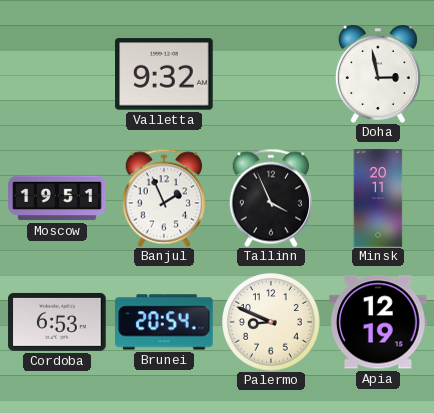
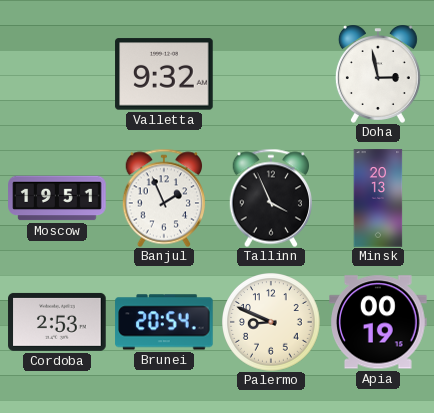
Minsk: 20:11 -> 20:13 (378, 198)
Cordoba: 6:53 -> 2:53 (57, 322)
Apia: 12:19 -> 00:19 (378, 322)
